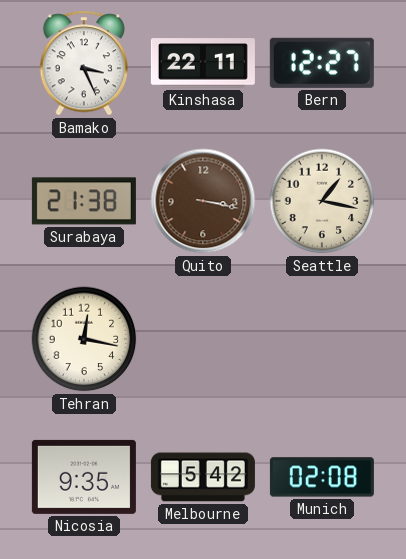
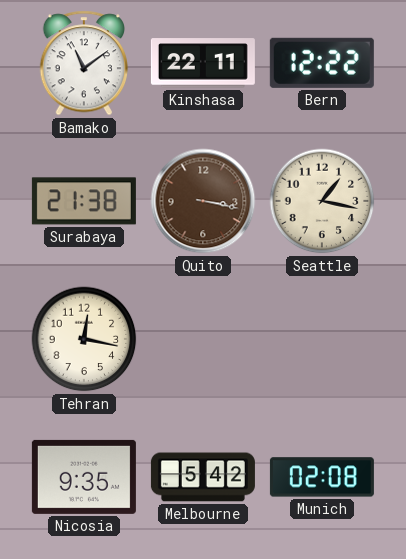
Bamako: 3:26 -> 11:09 (84, 63)
Bern: 12:27 -> 12:22 (322, 63)
